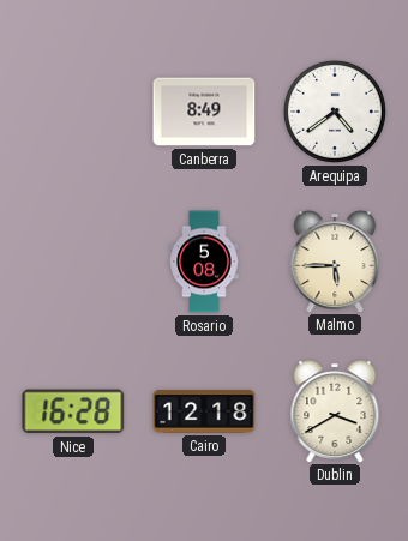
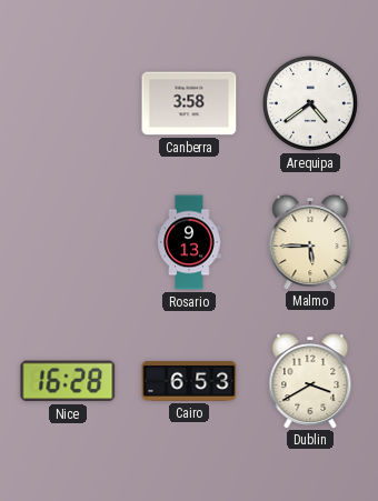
Canberra: 8:49 -> 3:58 (189, 103)
Rosario: 5:08 -> 9:13 (189, 242)
Cairo: 12:18 -> 6:53 (189, 382)
